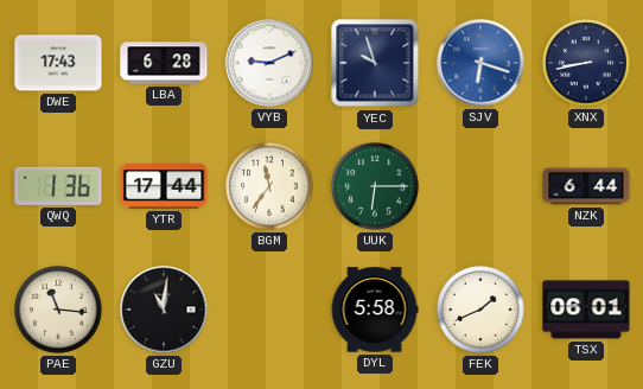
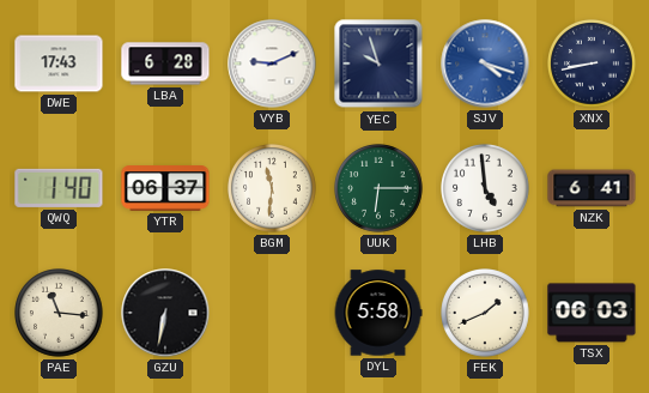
SJV: 6:18 -> 4:18 (485, 64)
QWQ: 1:36 -> 1:40 (59, 188)
YTR: 17:44 -> 06:37 (165, 188)
BGM: 11:36 -> 11:31 (272, 188)
LHB: none -> 4:59 (485, 188)
NZK: 6:44 -> 6:41 (592, 188)
GZU: 11:01 -> 6:32 (165, 313)
TSX: 06:01 -> 06:03 (592, 313)
